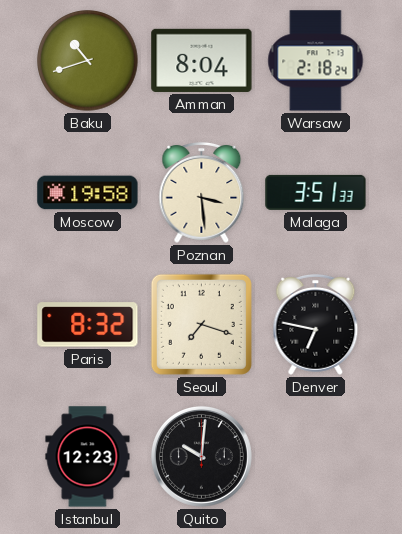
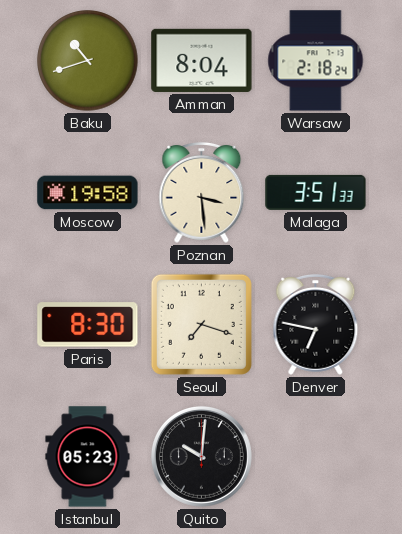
Paris: 8:32 -> 8:30 (88, 325)
Istanbul: 12:23 -> 05:23 (88, 457)
